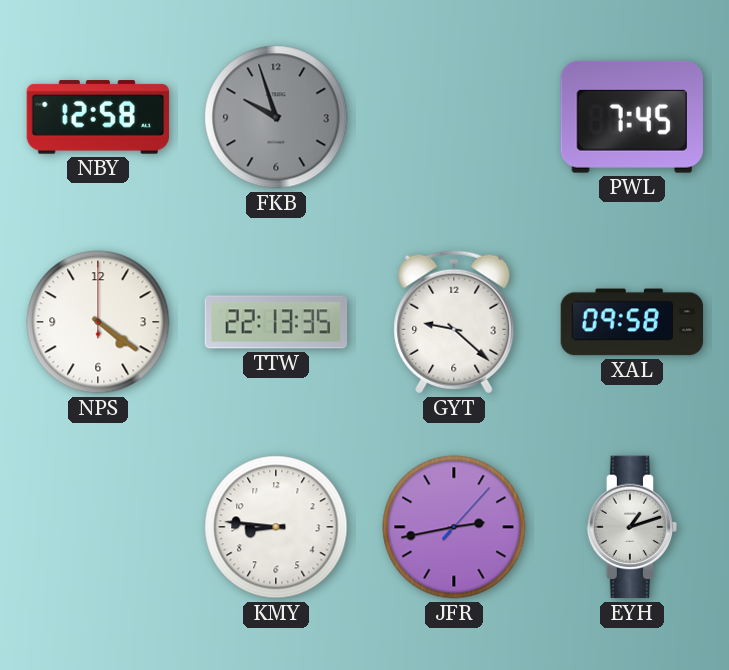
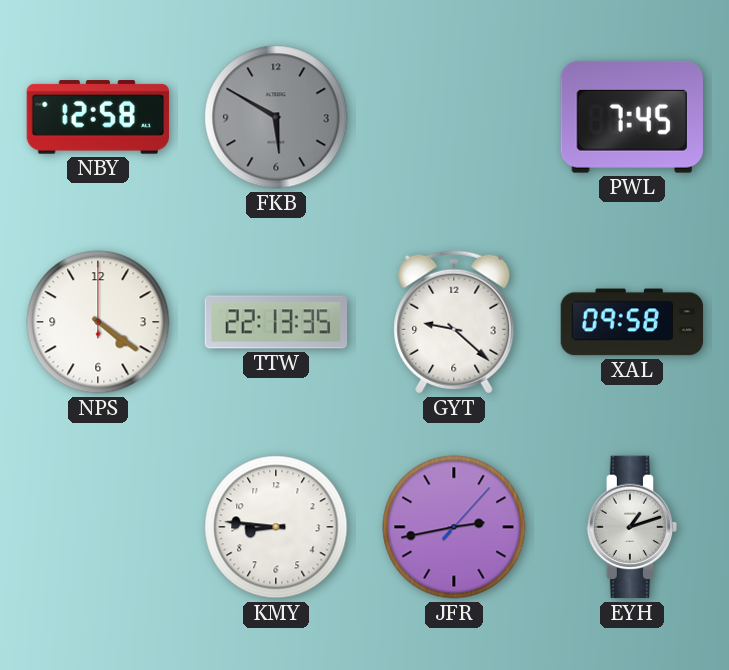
FKB: 9:57 -> 5:50 (276, 117)
